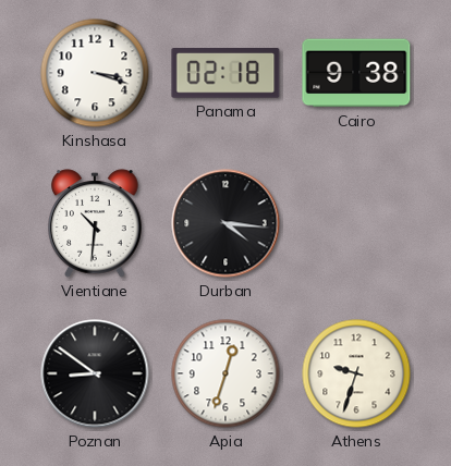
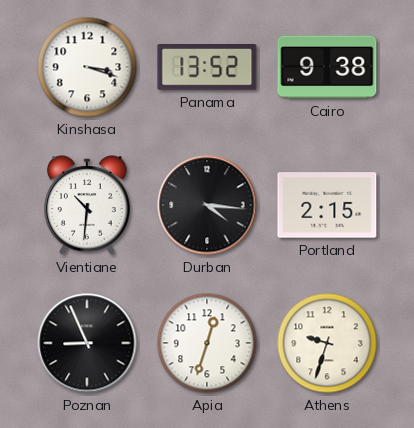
Panama: 02:18 -> 13:52 (207, 68)
Portland: none -> 2:15 (327, 205)
Poznan: 8:51 -> 8:56 (87, 343)
